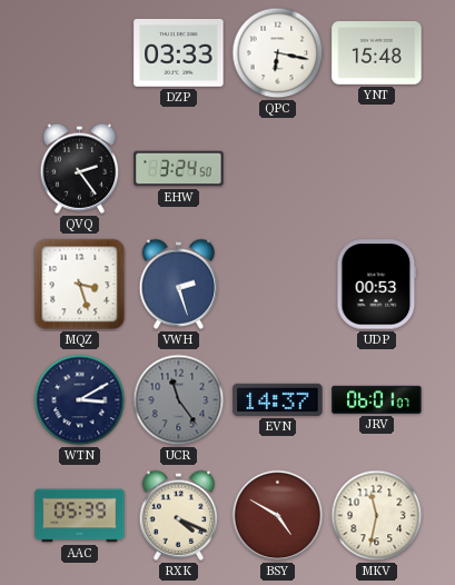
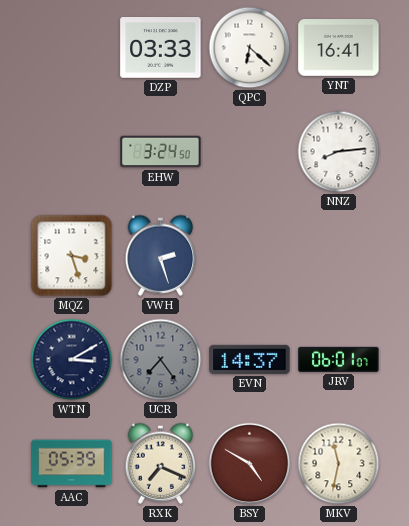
QPC: 6:17 -> 6:22 (250, 48)
YNT: 15:48 -> 16:41 (339, 48)
QVQ: 2:24 -> none (80, 168)
NNZ: none -> 8:14 (339, 152)
UDP: 00:53 -> none (377, 285)
UCR: 11:24 -> 7:24 (161, 360)
RXK: 4:19 -> 7:19 (161, 463)
